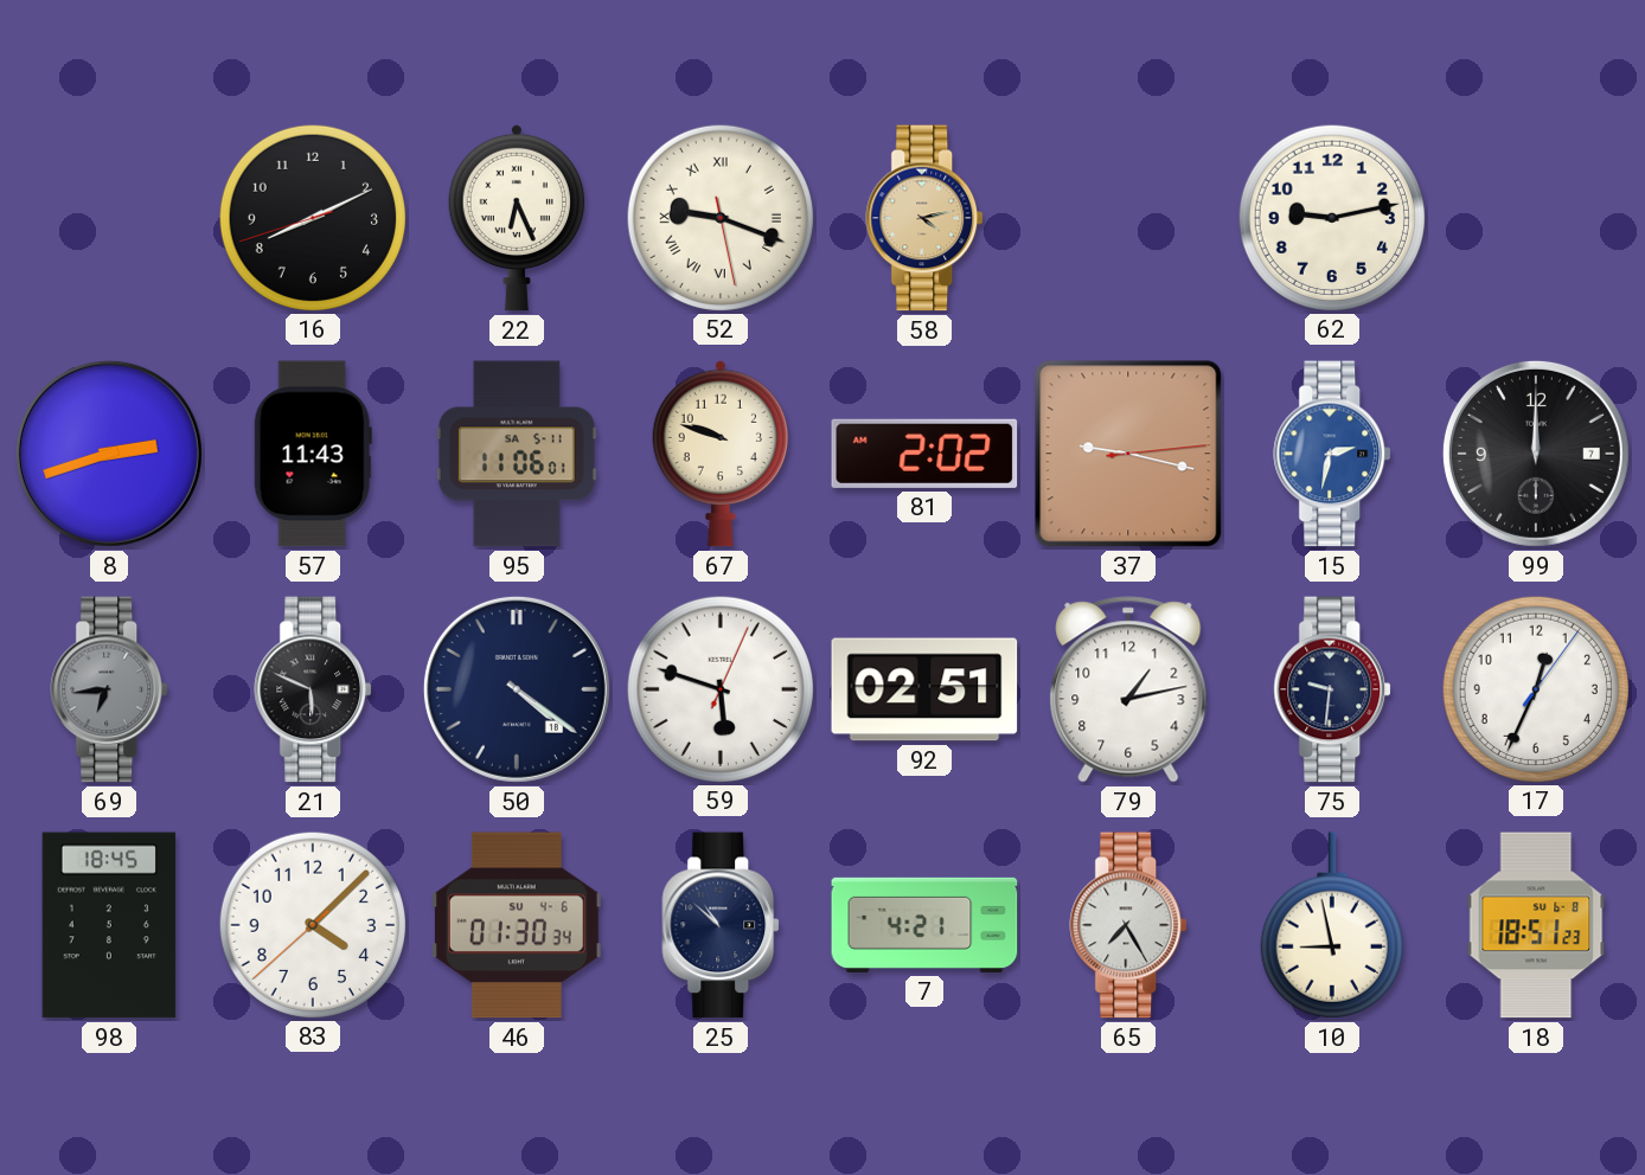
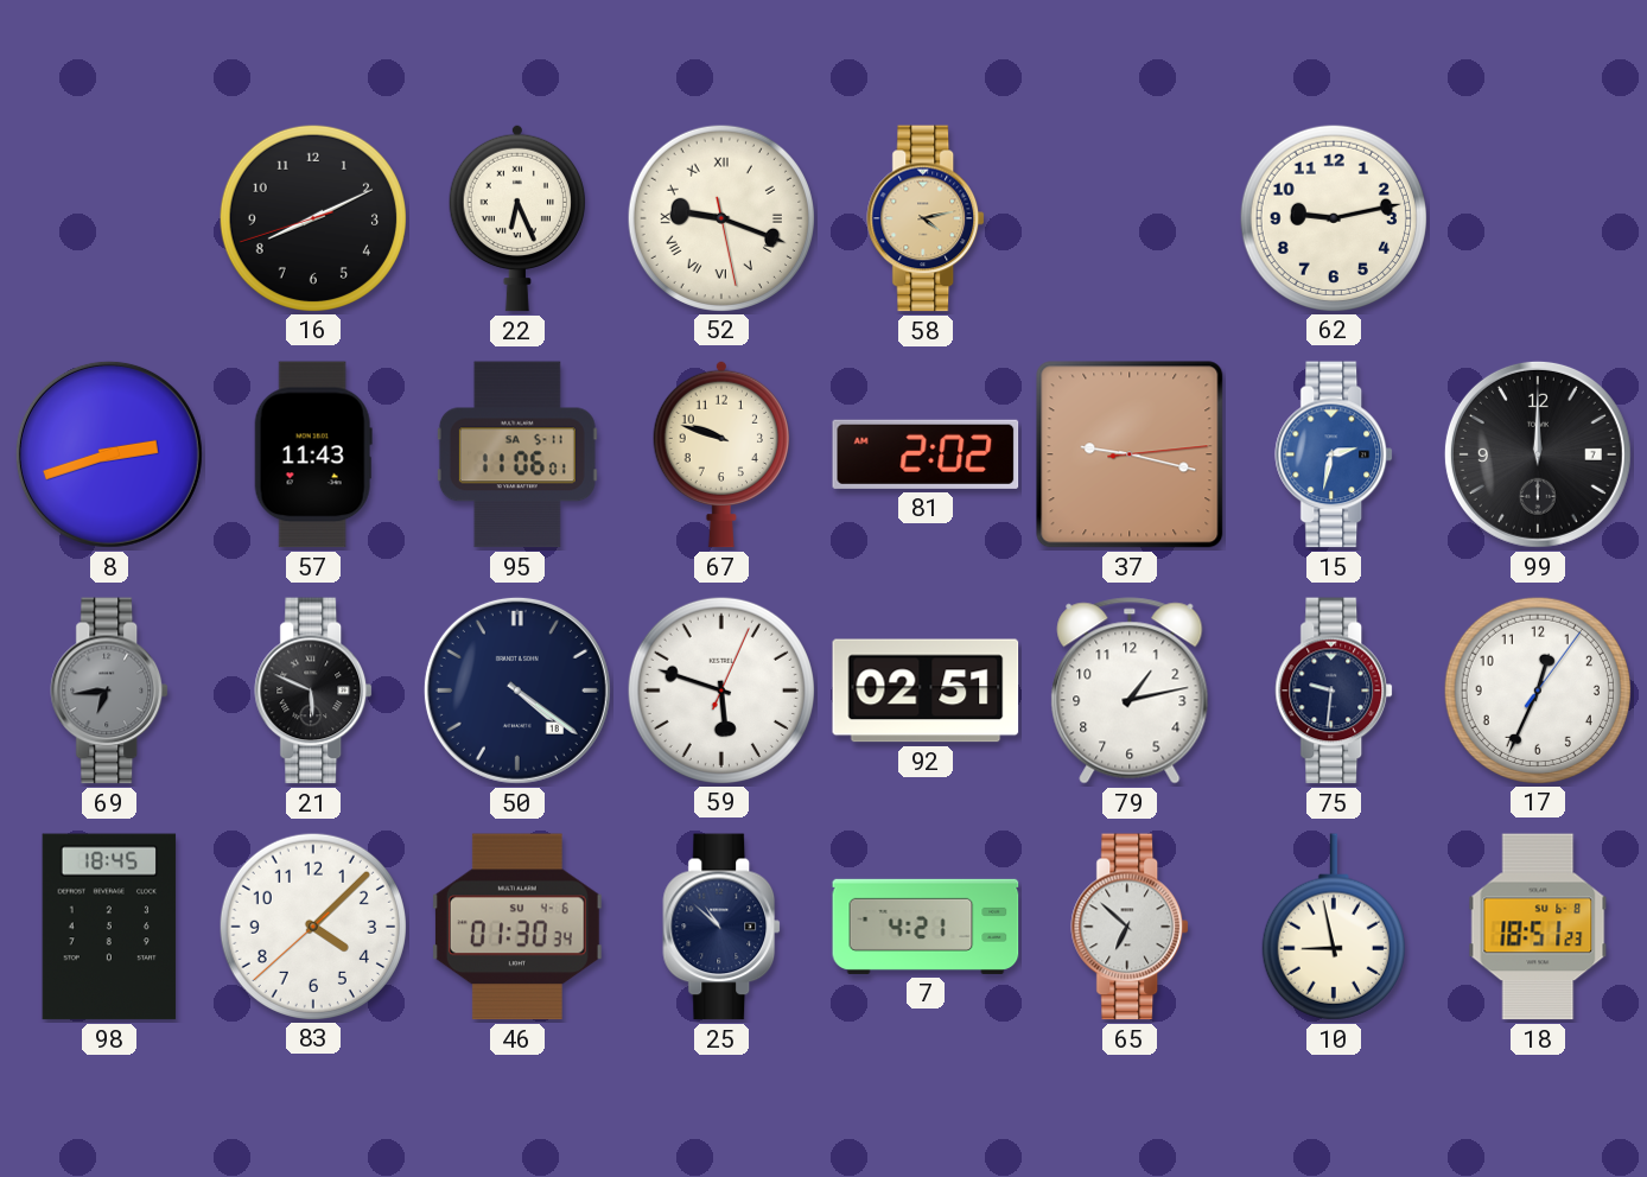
65: 7:25 -> 6:52 (1131, 927)
